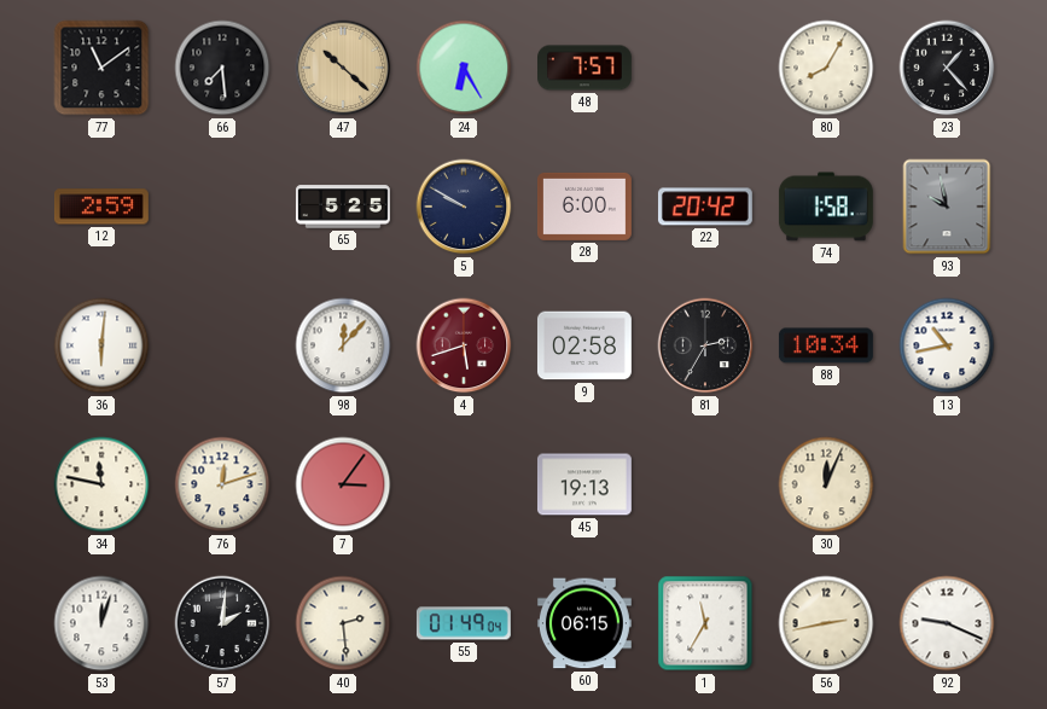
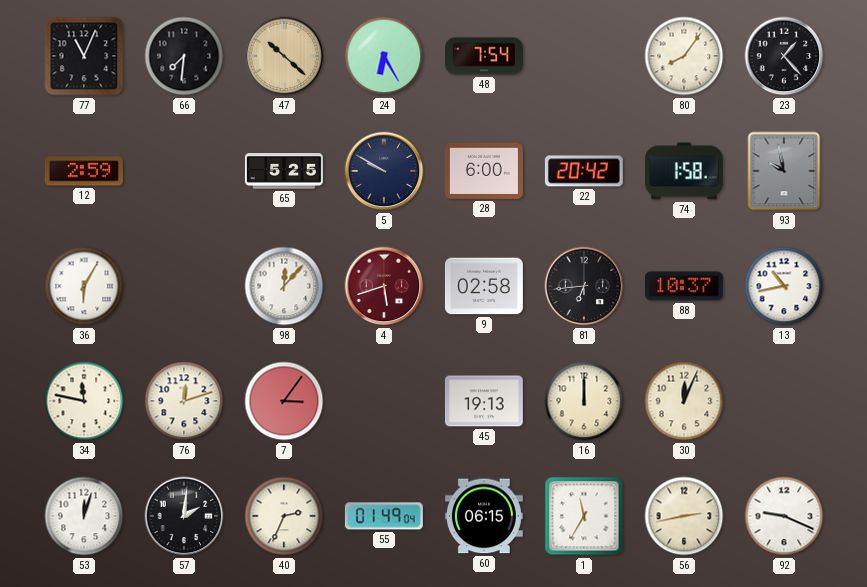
77: 11:09 -> 11:04 (84, 56)
66: 7:29 -> 7:31 (184, 56)
48: 7:57 -> 7:54 (485, 56)
80: 8:05 -> 8:06 (684, 56)
36: 6:01 -> 6:05 (84, 286)
81: 2:35 -> 6:44 (584, 286)
88: 10:34 -> 10:37 (684, 286)
16: none -> 12:00 (584, 401)
40: 2:29 -> 2:34 (284, 516)
